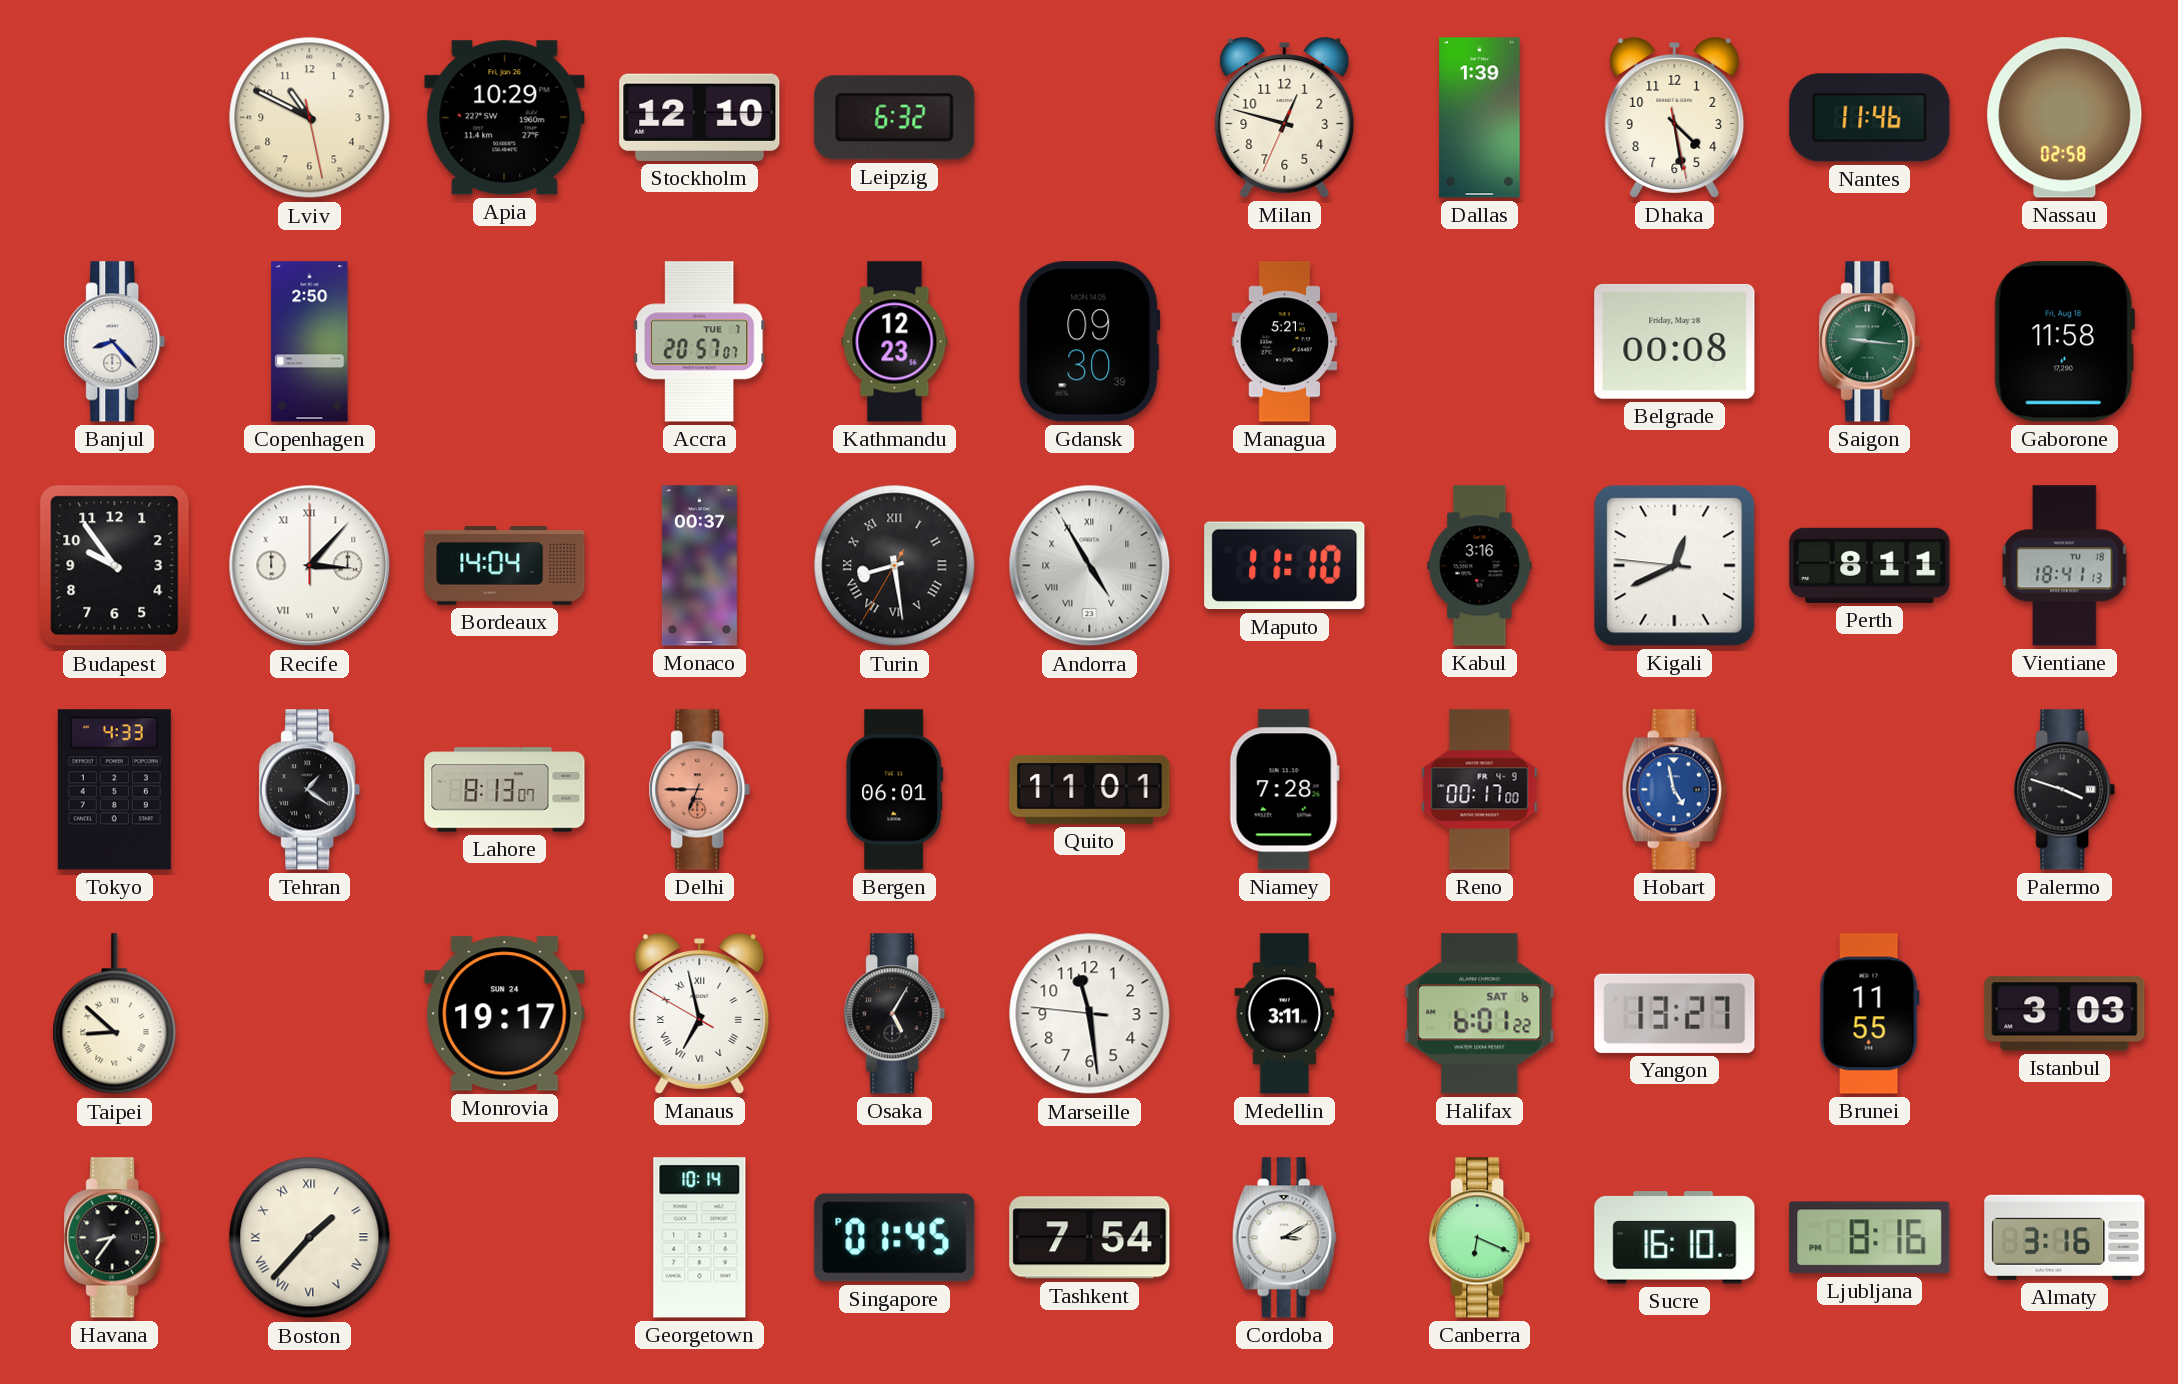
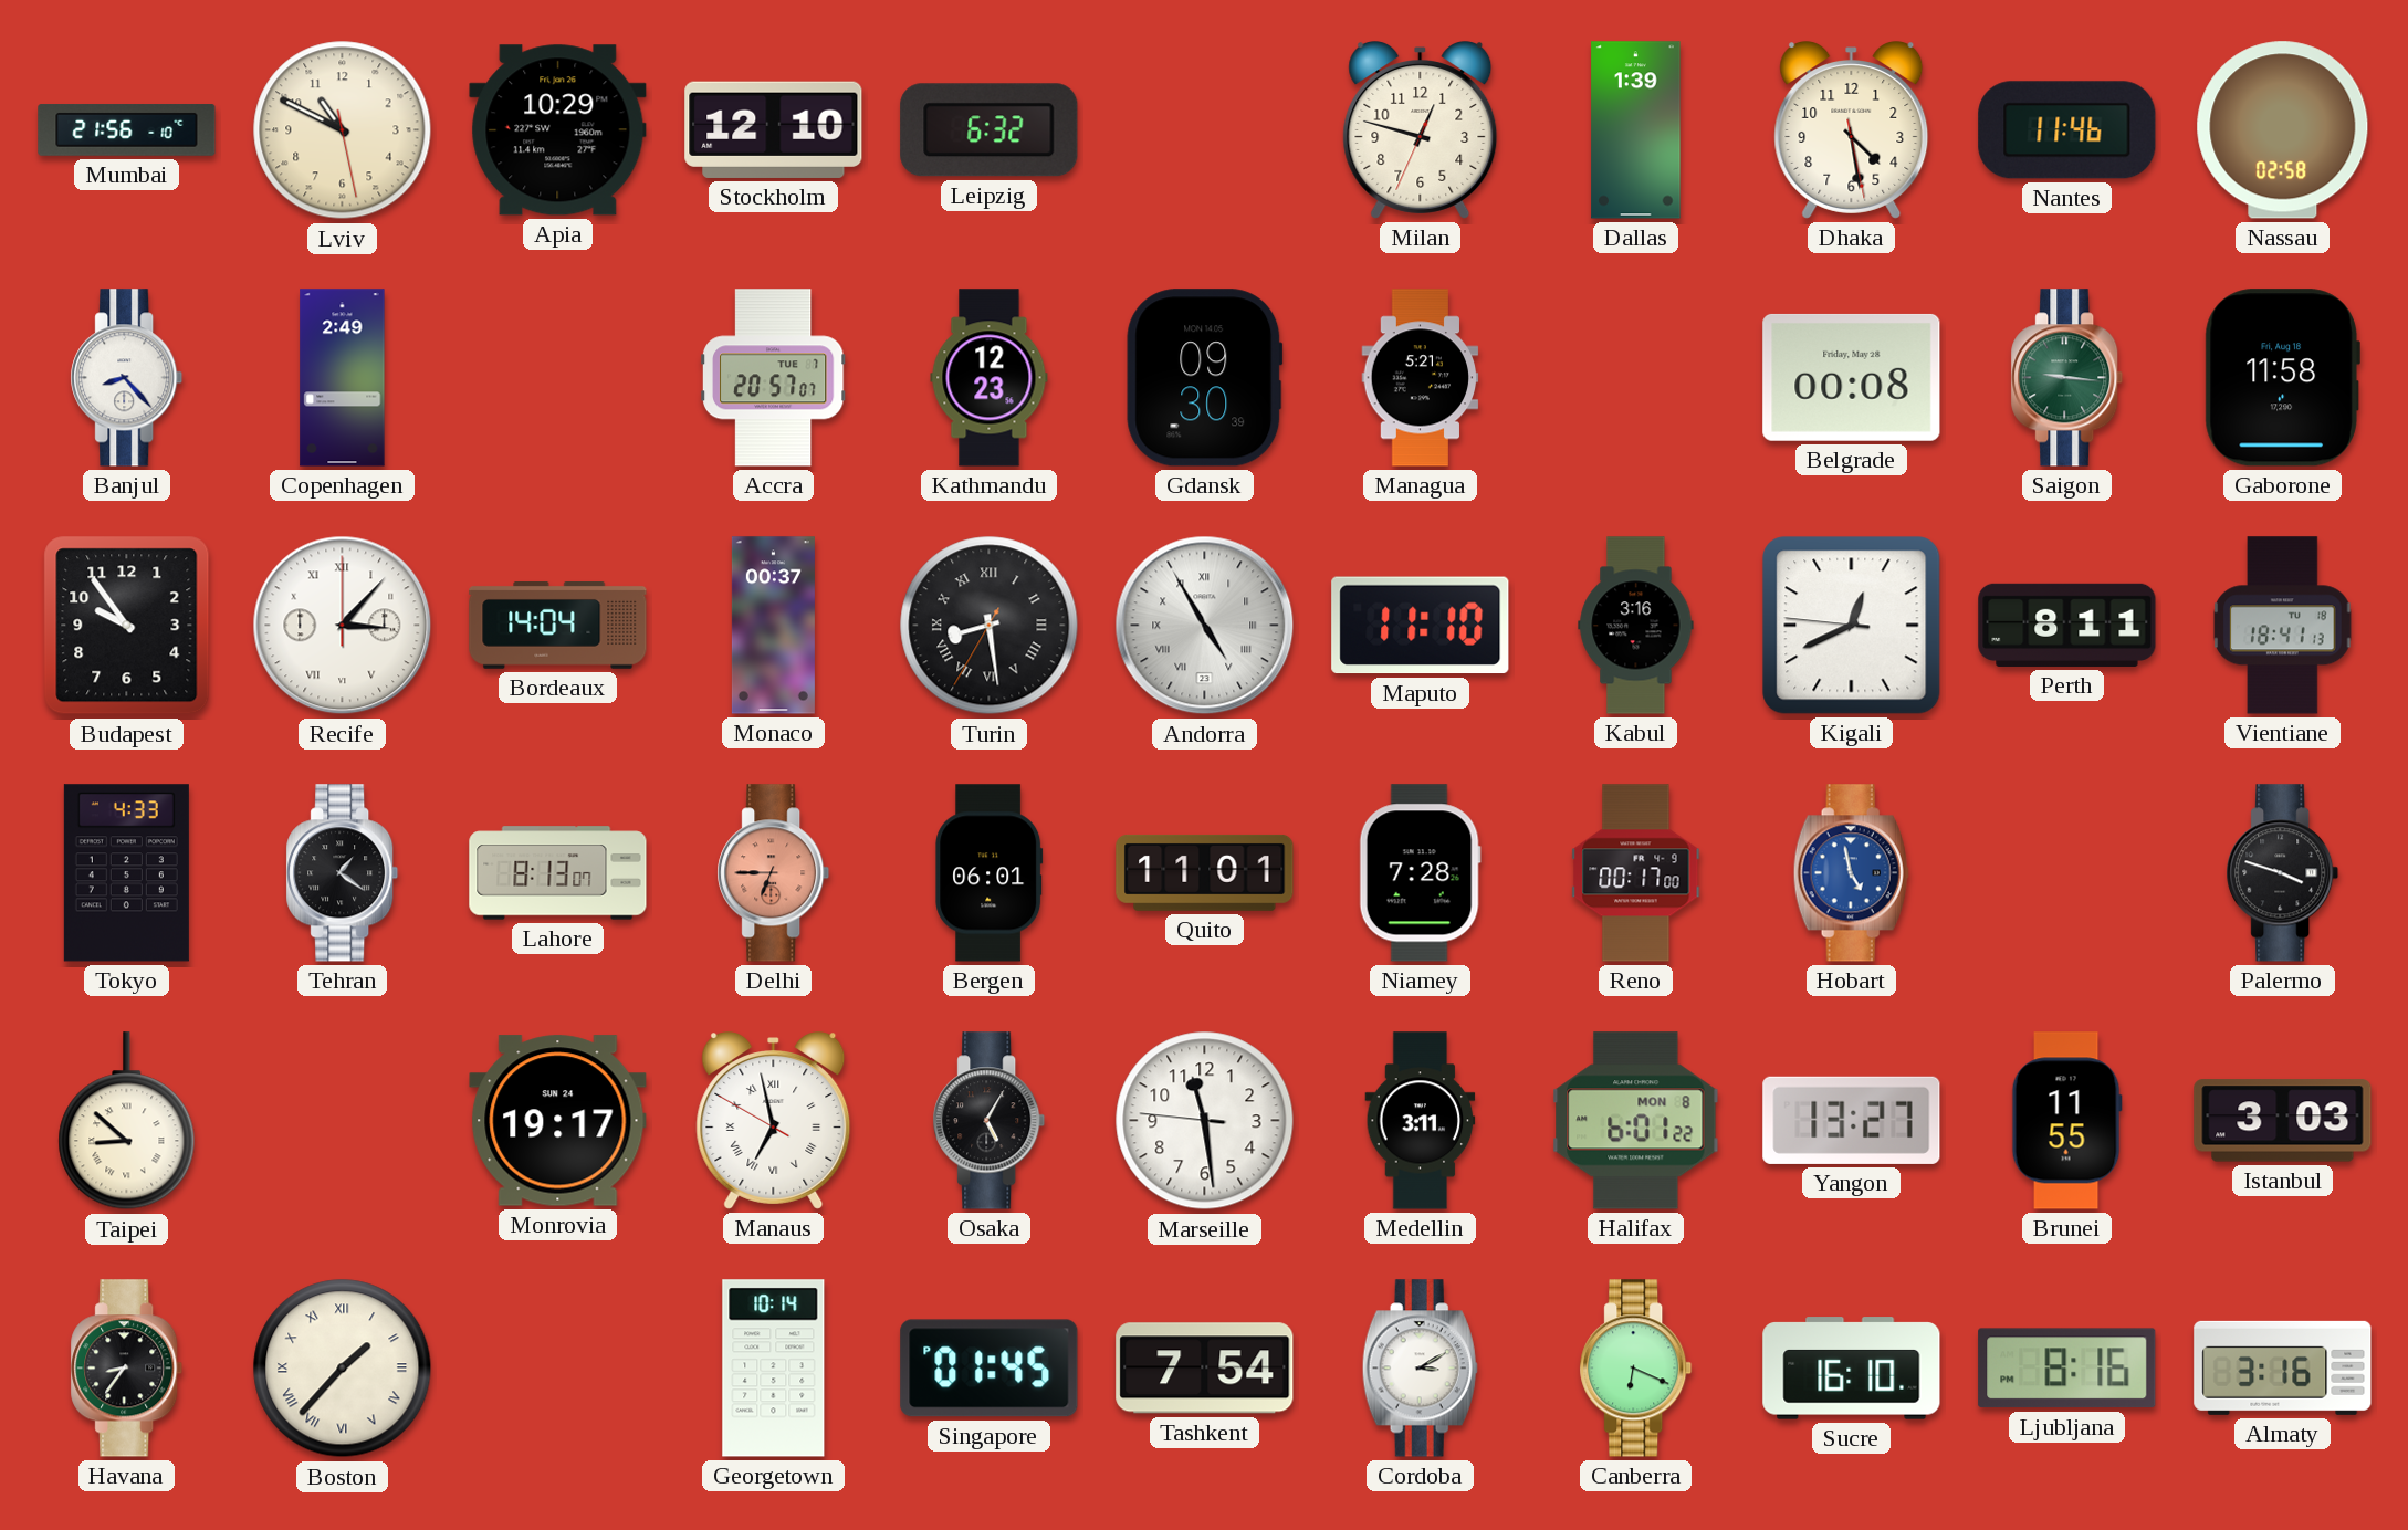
Mumbai: none -> 21:56 (127, 130)
Copenhagen: 2:50 -> 2:49 (343, 378)
Halifax date: SAT 6 -> MON 8 (1636, 1121)
